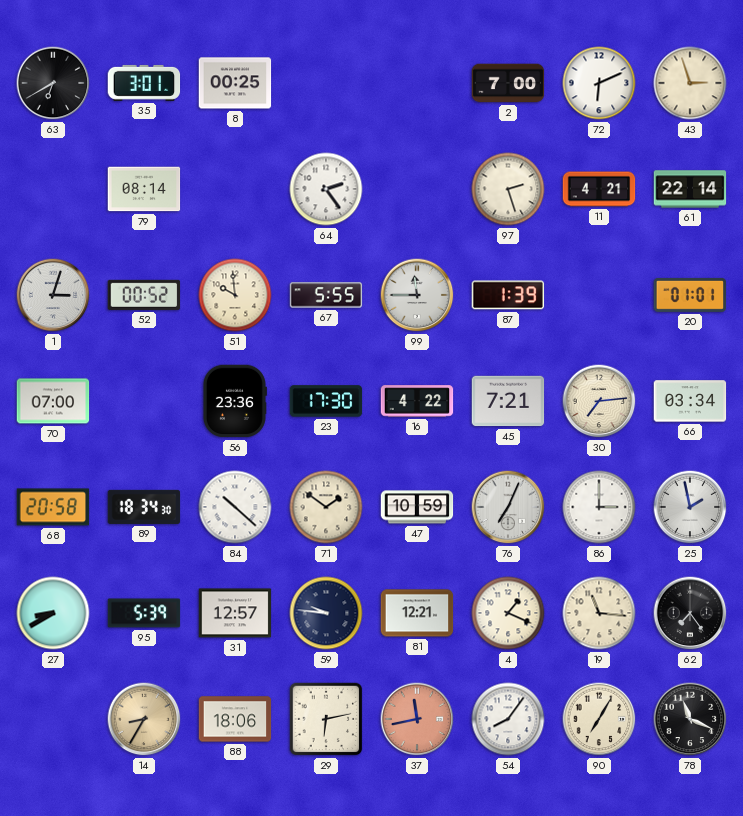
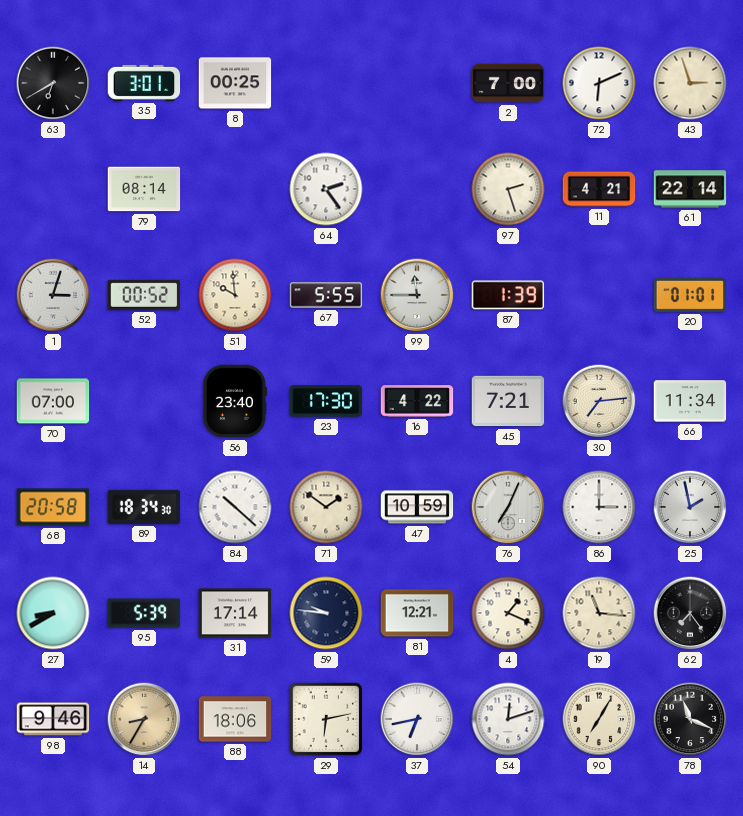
56: 23:36 -> 23:40 (234, 401)
66: 03:34 -> 11:34 (690, 401)
31: 12:57 -> 17:14 (235, 613)
98: none -> 9:46 (53, 719)
37: 11:43 -> 6:43 (417, 719)
37 dial: salmon -> white (417, 719)
54: 8:06 -> 12:12 (508, 719)
